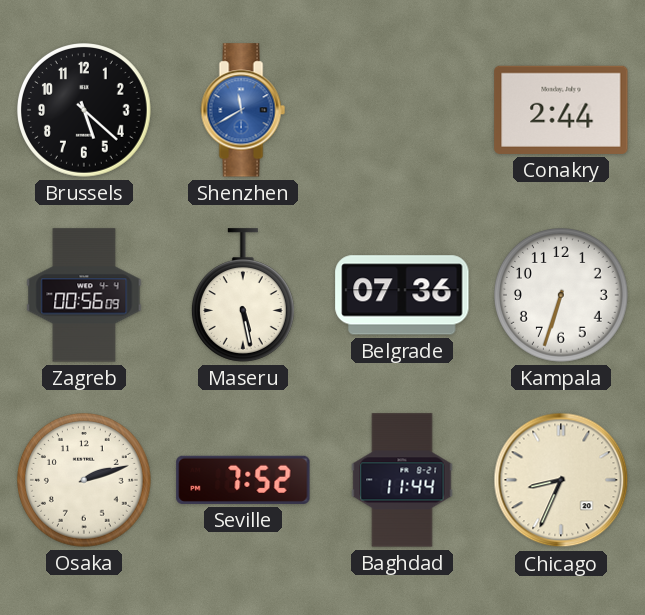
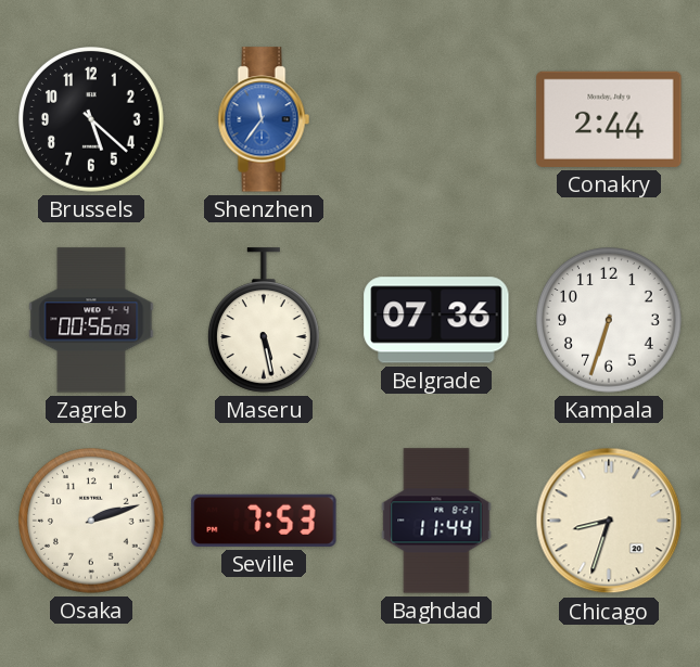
Shenzhen: 11:40 -> 11:36 (264, 119)
Seville: 7:52 -> 7:53 (264, 521)
Chicago: 8:34 -> 8:33 (609, 521)
